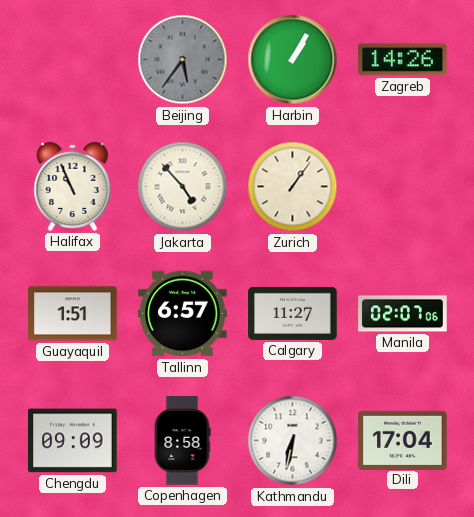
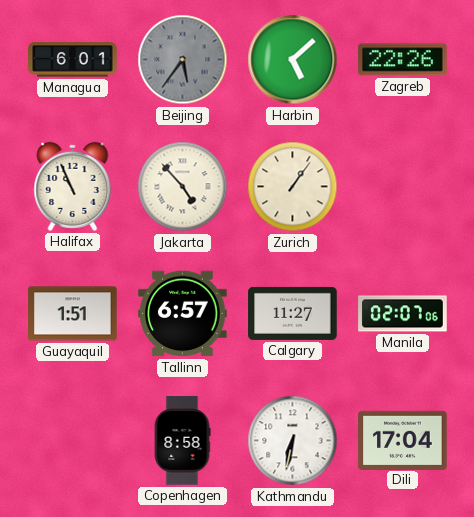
Managua: none -> 6:01 (73, 60)
Harbin: 1:05 -> 5:08 (293, 60)
Zagreb: 14:26 -> 22:26 (403, 60)
Chengdu: 09:09 -> none (73, 441)
